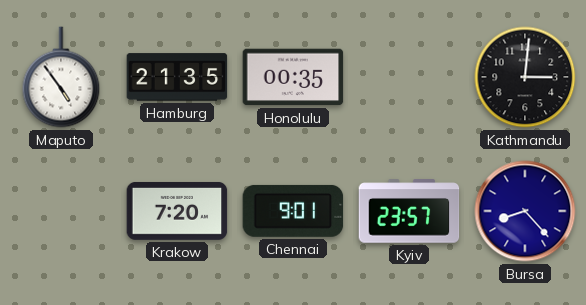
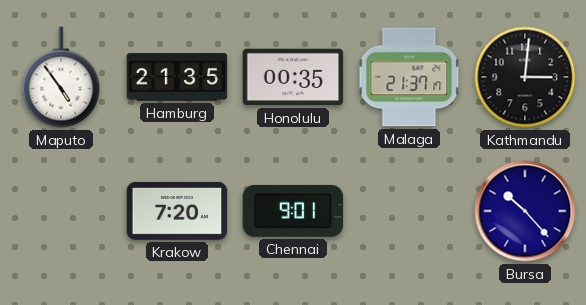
Malaga: none -> 21:37 (409, 77)
Kyiv: 23:57 -> none (409, 211)
Bursa: 8:23 -> 10:23 (525, 211)
